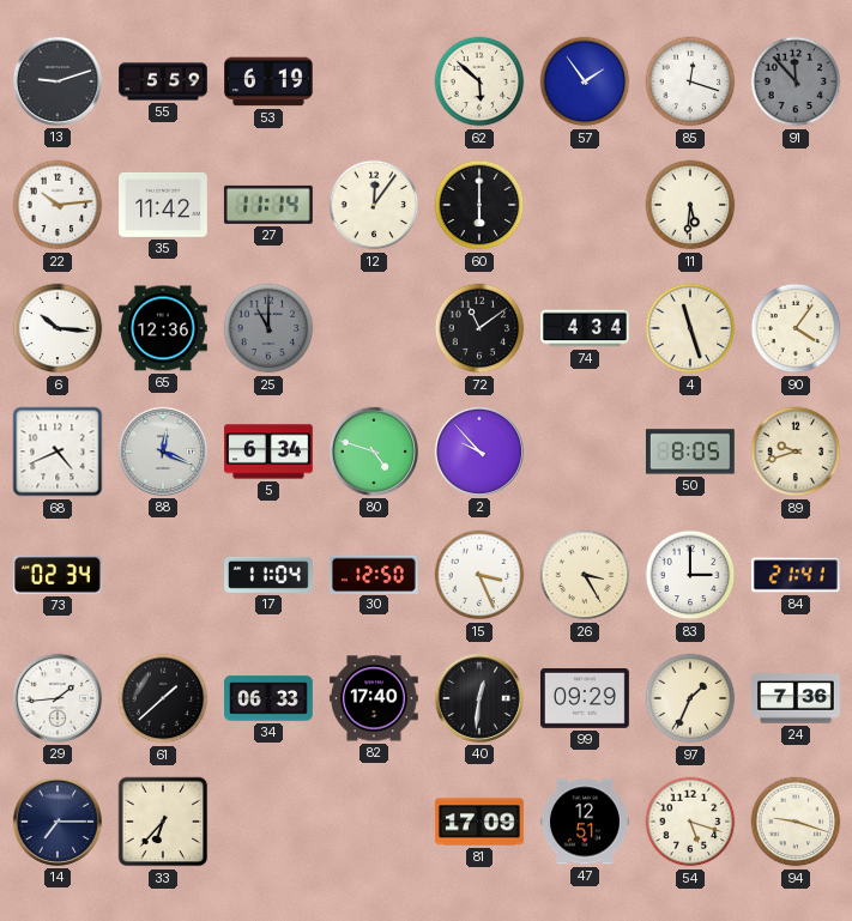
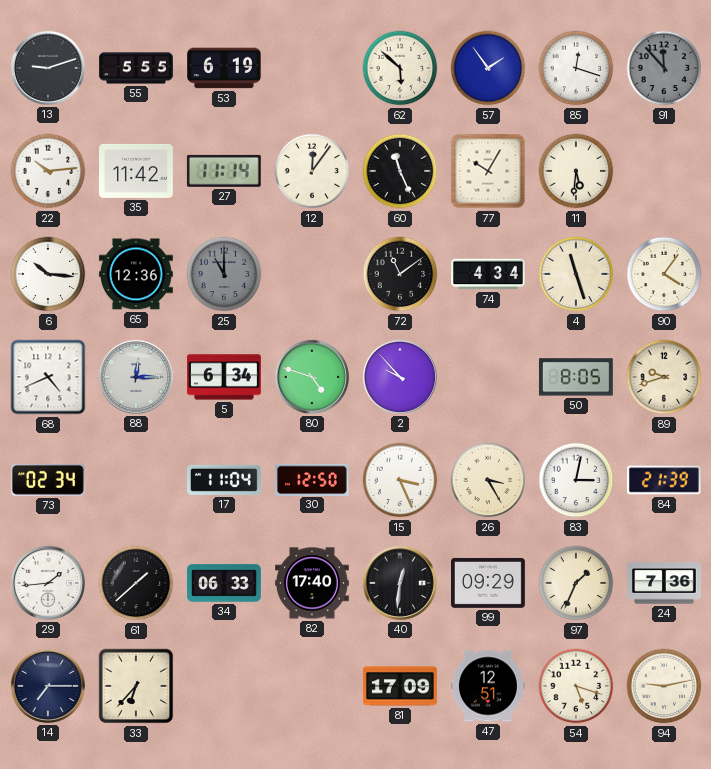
55: 5:59 -> 5:55 (137, 68)
60: 6:00 -> 11:26 (400, 171)
77: none -> 10:05 (488, 171)
88: 12:19 -> 12:15 (136, 377)
83: 3:00 -> 3:02 (576, 480)
84: 21:41 -> 21:39 (664, 480)
94: 9:18 -> 9:13 (664, 686)
